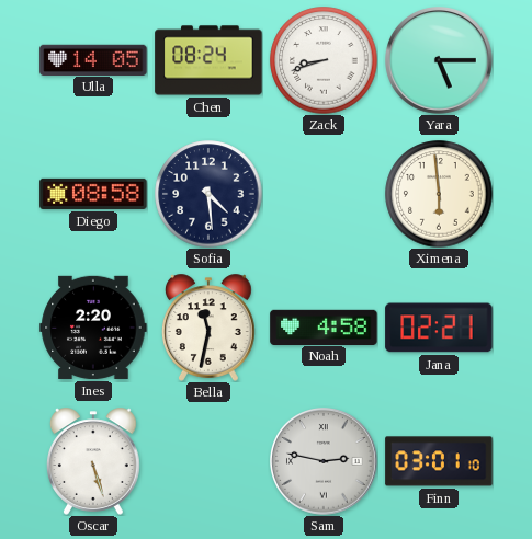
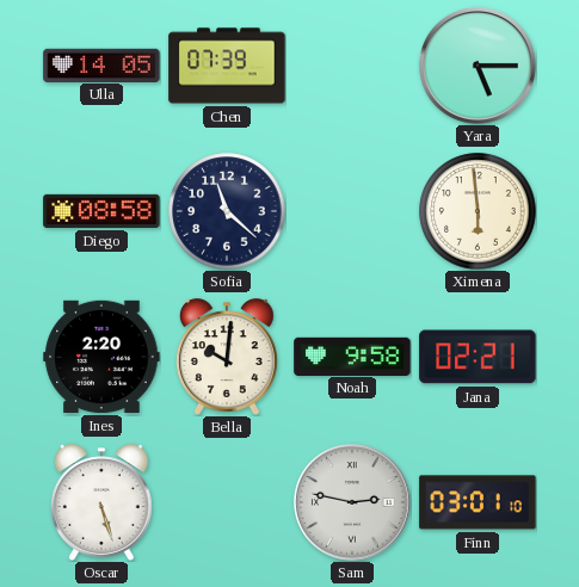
Chen: 08:24 -> 07:39 (227, 66)
Zack: 8:42 -> none (324, 60)
Sofia: 4:29 -> 11:22 (227, 211)
Bella: 11:32 -> 10:01 (227, 357)
Noah: 4:58 -> 9:58 (352, 356)
